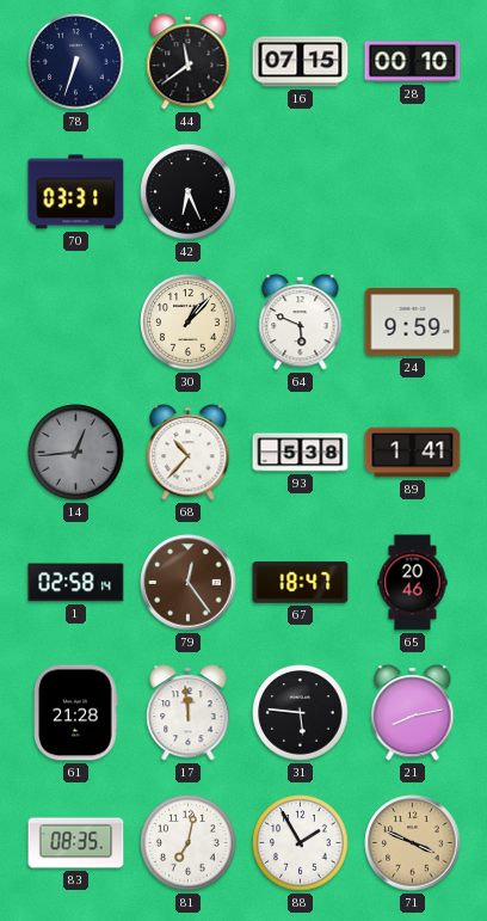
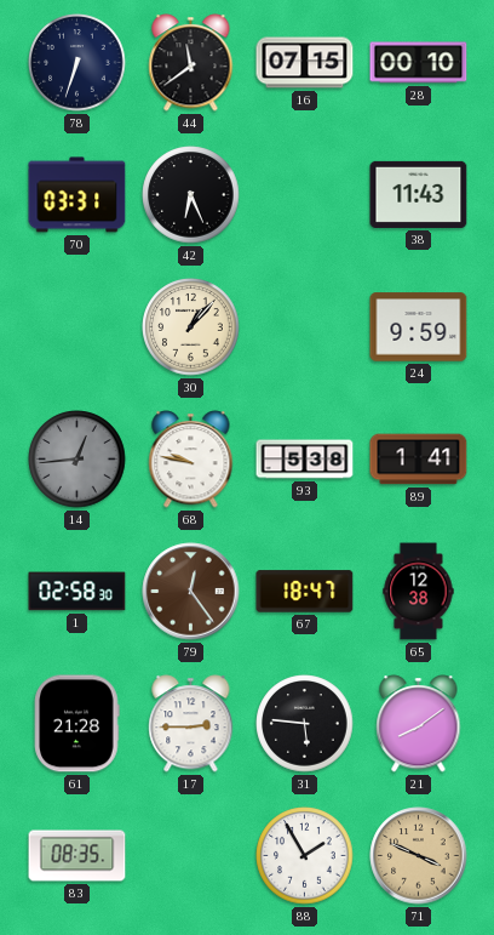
38: none -> 11:43 (419, 194)
64: 5:49 -> none (301, 323)
68: 10:37 -> 9:47 (191, 460)
1: 02:58:14 -> 02:58:30 (77, 592)
65: 20:46 -> 12:38 (419, 592)
17: 11:59 -> 2:45 (191, 724)
21: 8:13 -> 8:09 (419, 724)
81: 7:02 -> none (189, 843)
